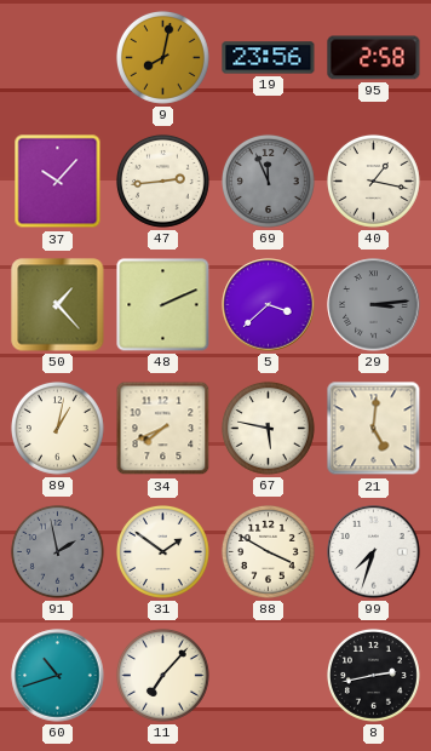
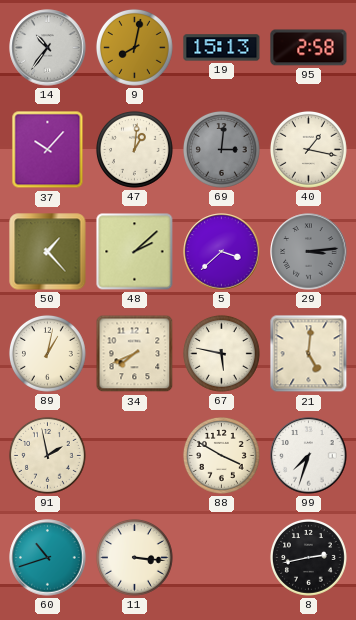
14: none -> 10:36 (48, 48)
19: 23:56 -> 15:13 (222, 48)
47: 2:44 -> 1:01 (134, 149)
69: 11:56 -> 3:01 (221, 149)
48: 2:11 -> 2:08 (135, 252)
91 dial: grey -> cream (47, 455)
31: 1:51 -> none (162, 551)
11: 7:07 -> 3:16 (134, 557)
